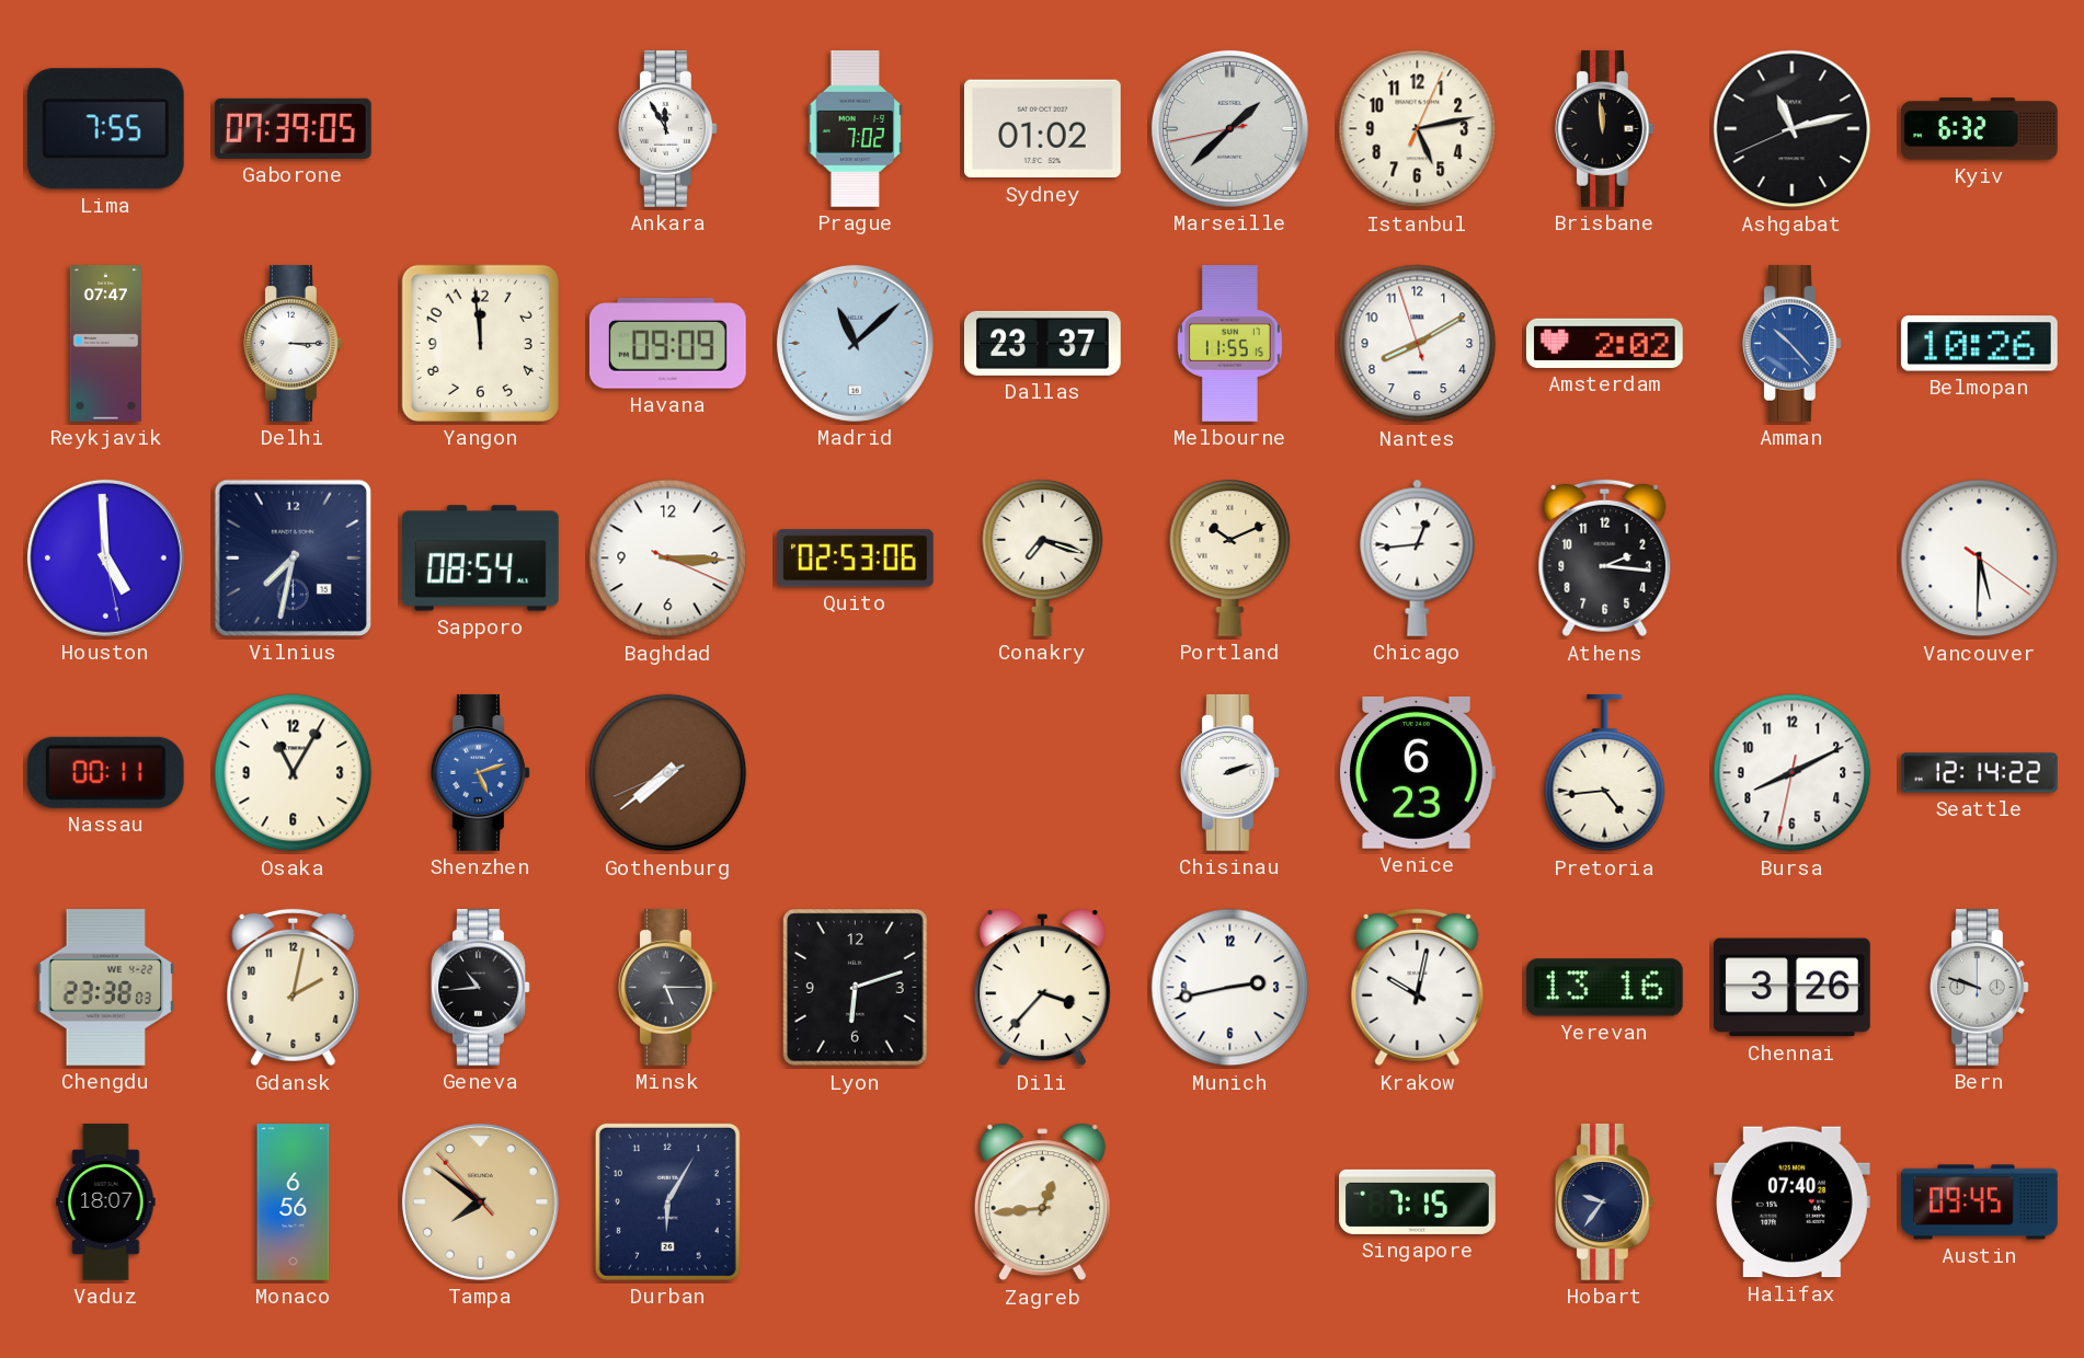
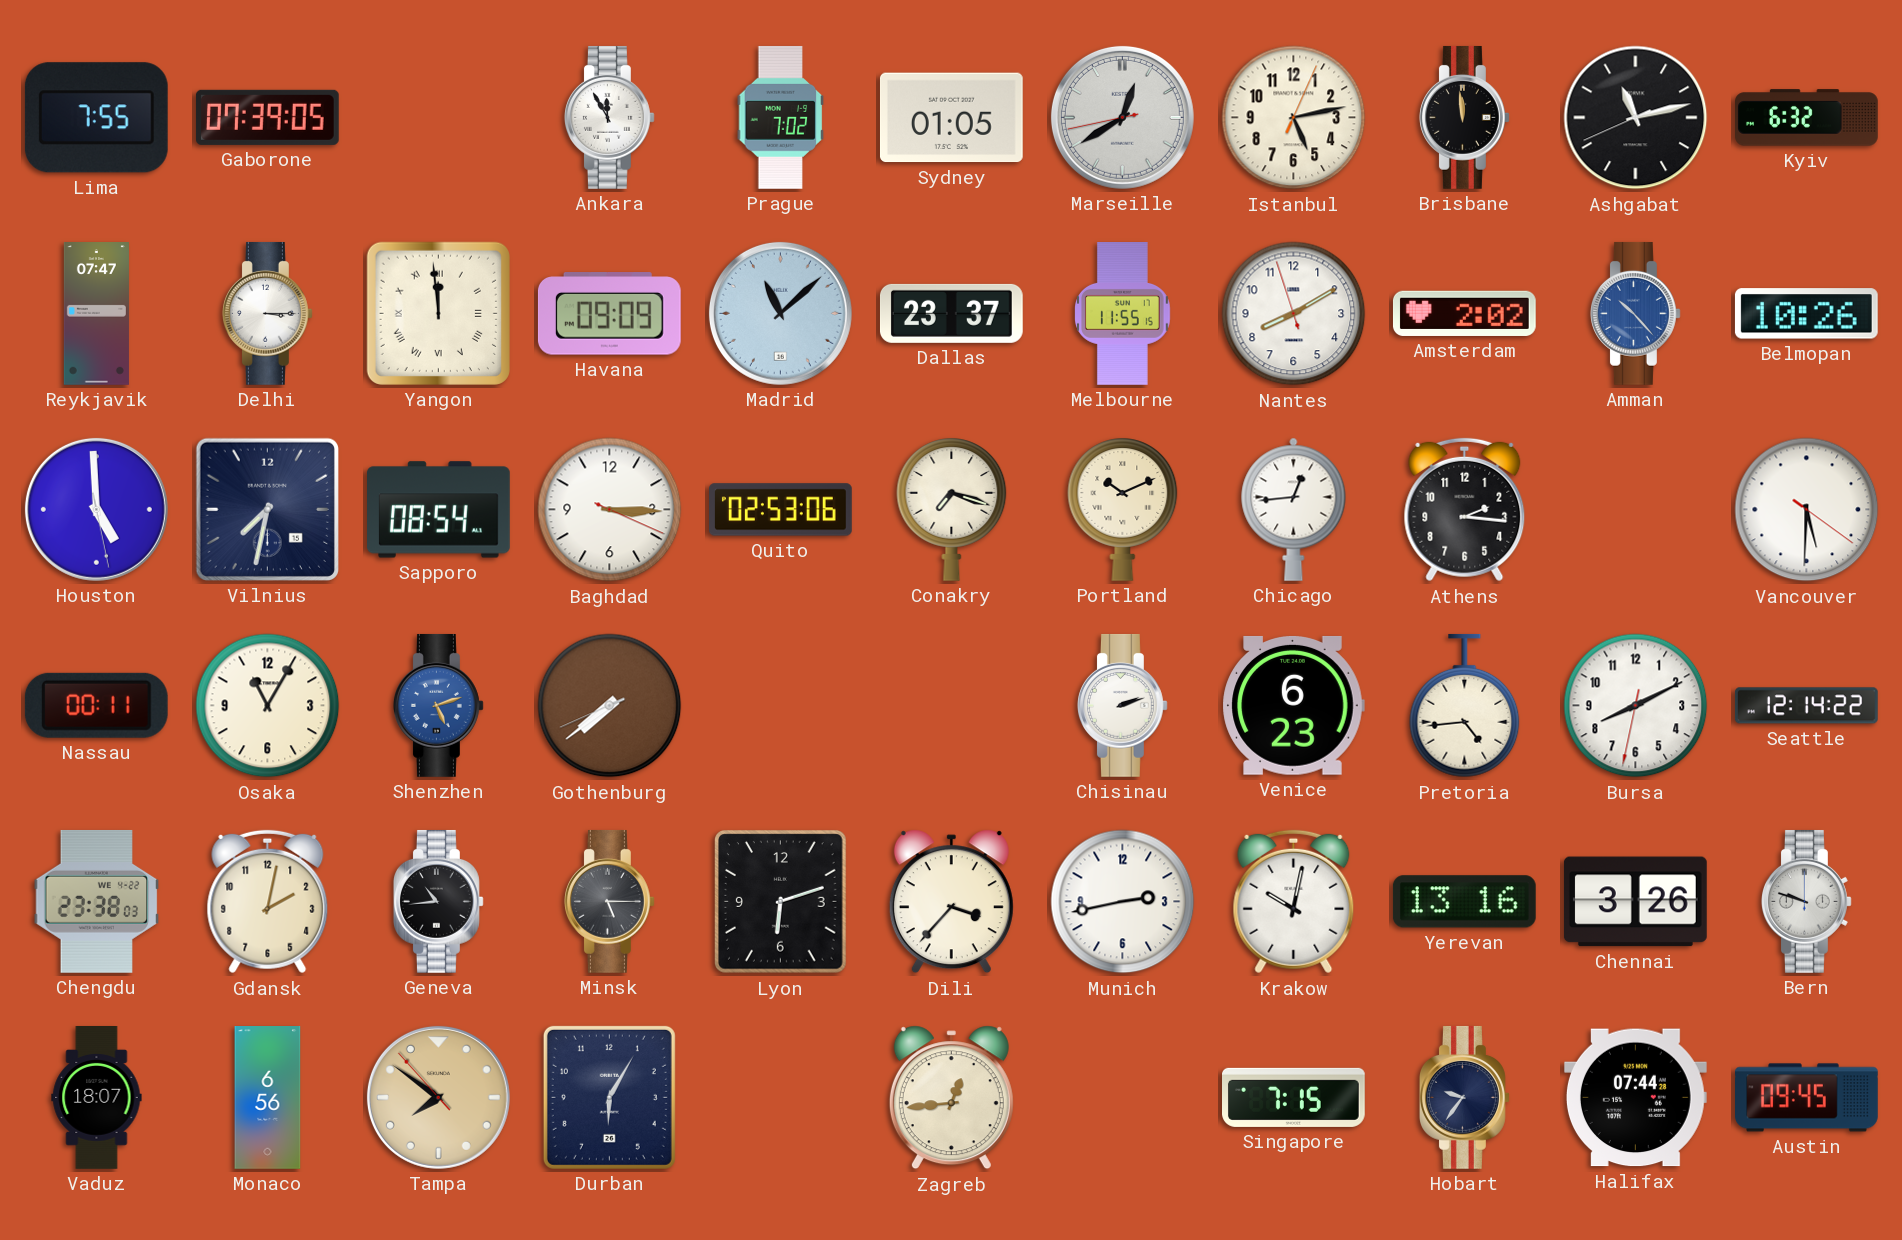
Sydney: 01:02 -> 01:05 (951, 118)
Marseille: 1:37 -> 12:39 (1122, 117)
Yangon numerals: Arabic -> Roman (438, 313)
Halifax: 07:40 -> 07:44 (1635, 1098)
